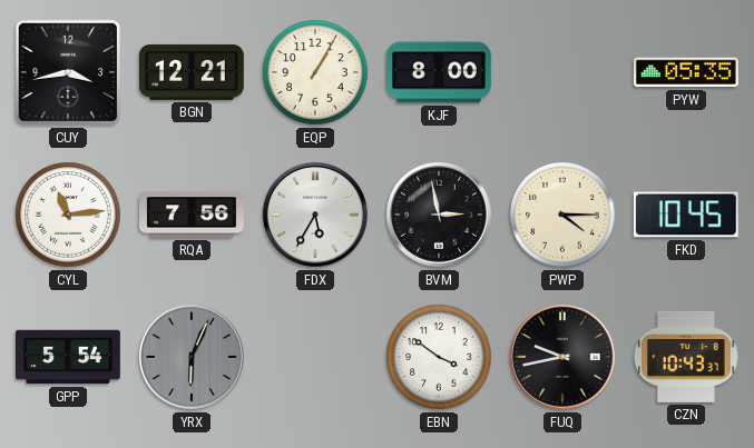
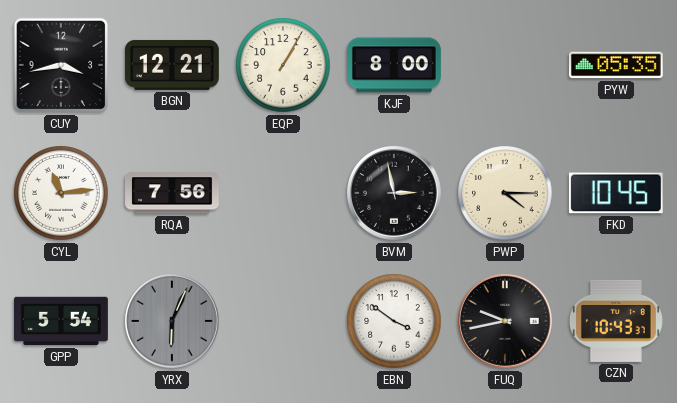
FDX: 5:35 -> none (316, 216)
